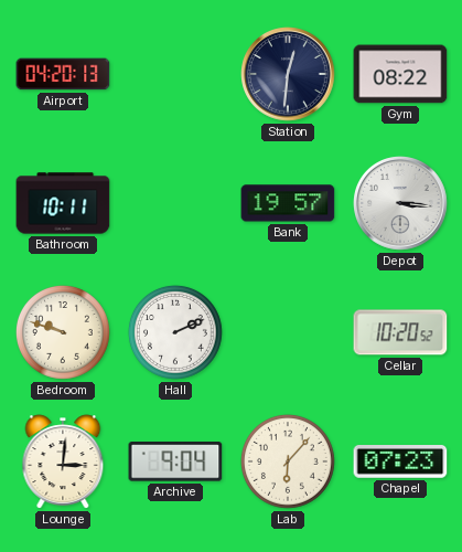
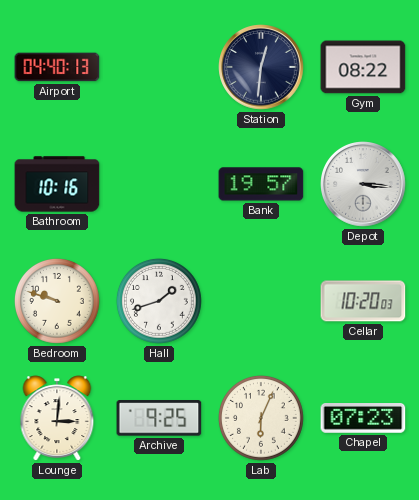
Airport: 04:20 -> 04:40 (57, 67)
Bathroom: 10:11 -> 10:16 (57, 184)
Hall: 2:11 -> 1:42 (159, 301)
Cellar: 10:20:52 -> 10:20:03 (363, 301)
Archive: 9:04 -> 9:25 (159, 418)
Lab: 6:07 -> 6:04 (261, 418)
